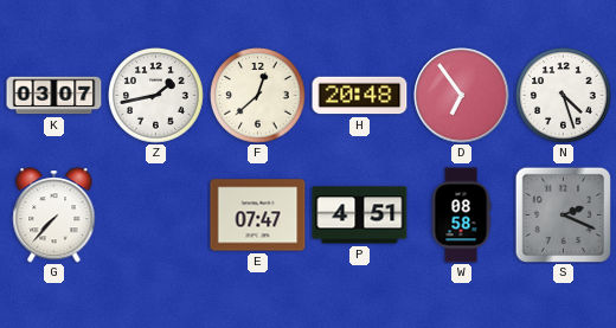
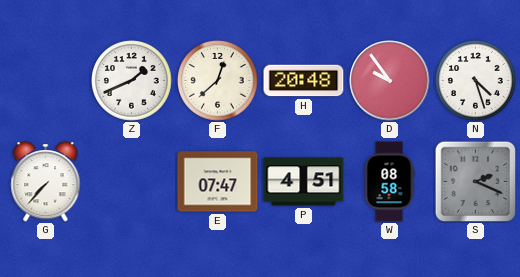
K: 03:07 -> none (54, 96)
Z: 1:43 -> 1:41 (132, 81)
D: 6:54 -> 9:54 (390, 81)
